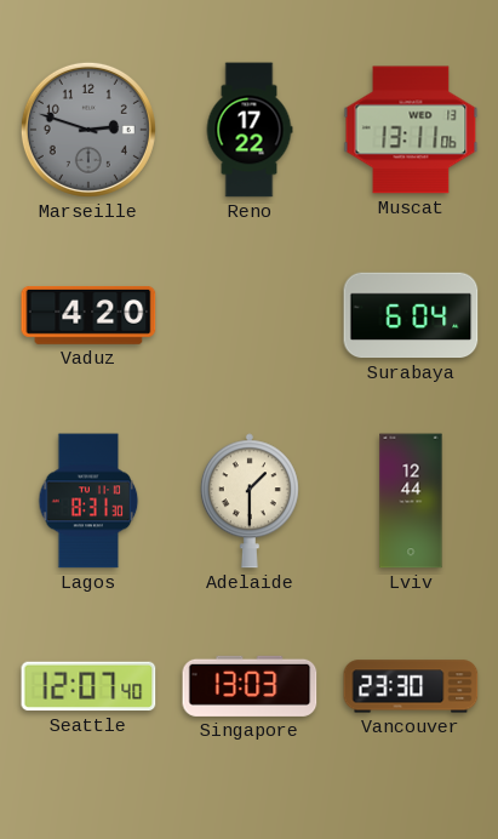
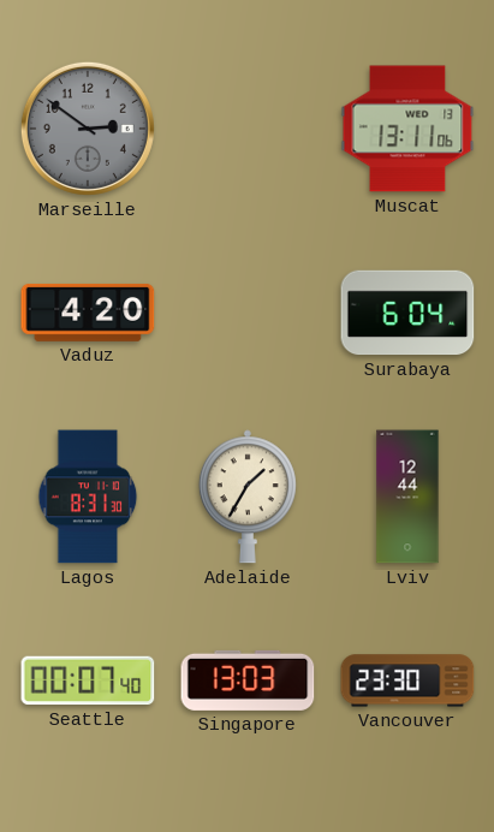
Marseille: 2:48 -> 2:51 (88, 129)
Reno: 17:22 -> none (250, 130)
Adelaide: 1:30 -> 1:35 (248, 497)
Seattle: 12:07 -> 00:07 (88, 681)
